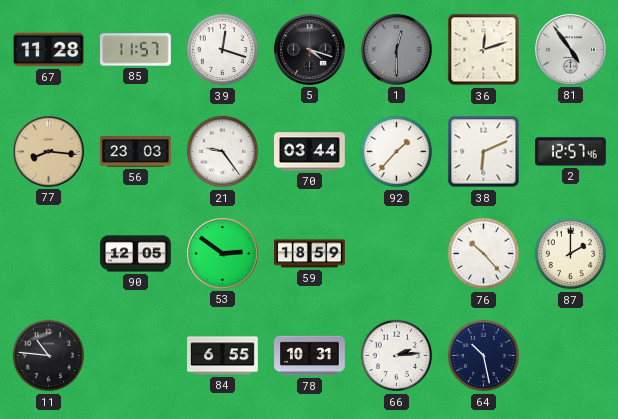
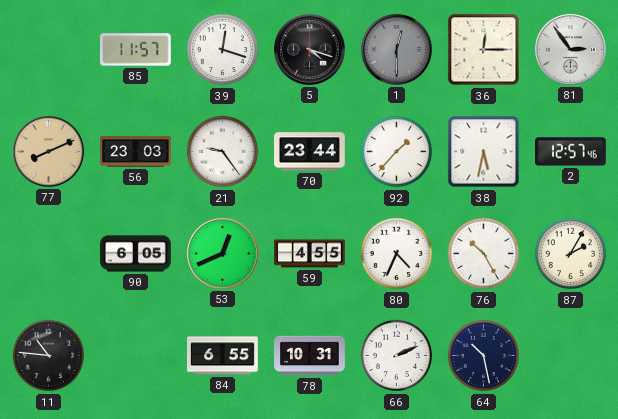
67: 11:28 -> none (49, 50)
36: 12:12 -> 12:15 (484, 50)
81: 4:54 -> 2:54 (571, 50)
77: 8:16 -> 8:11 (49, 152)
70: 03:44 -> 23:44 (310, 152)
38: 6:11 -> 5:32 (484, 152)
90: 12:05 -> 6:05 (136, 254)
53: 2:51 -> 12:41 (223, 254)
59: 18:59 -> 4:55 (310, 254)
80: none -> 4:34 (397, 254)
76: 10:23 -> 10:25 (484, 254)
87: 2:00 -> 2:05 (571, 254)
66: 2:14 -> 2:11 (397, 356)
